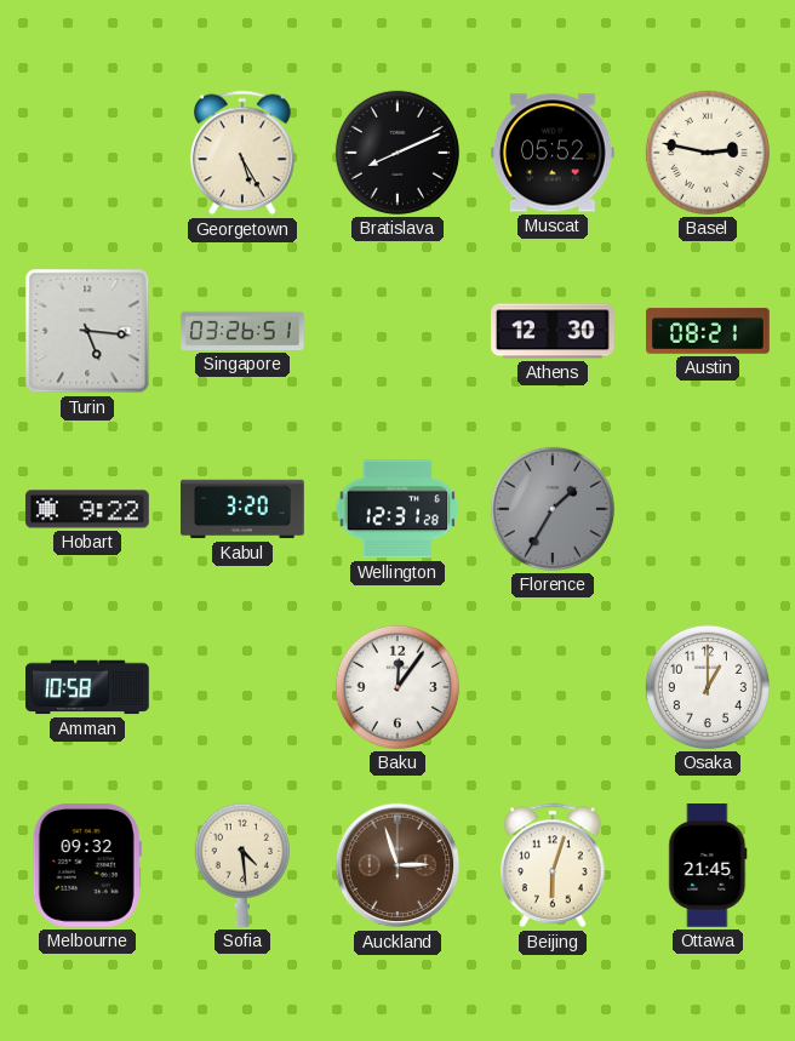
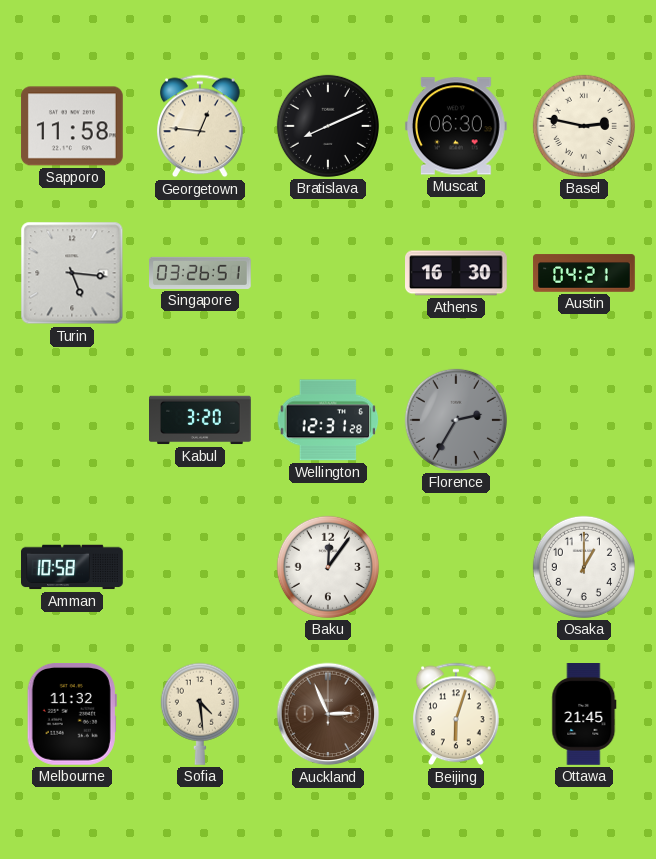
Sapporo: none -> 11:58 (73, 126)
Georgetown: 5:25 -> 12:46 (201, 126)
Muscat: 05:52 -> 06:30 (456, 126)
Athens: 12:30 -> 16:30 (457, 273)
Austin: 08:21 -> 04:21 (584, 273)
Hobart: 9:22 -> none (88, 509)
Florence: 1:35 -> 2:35 (456, 420)
Melbourne: 09:32 -> 11:32 (72, 715)
Auckland: 2:57 -> 2:56 (328, 714)
